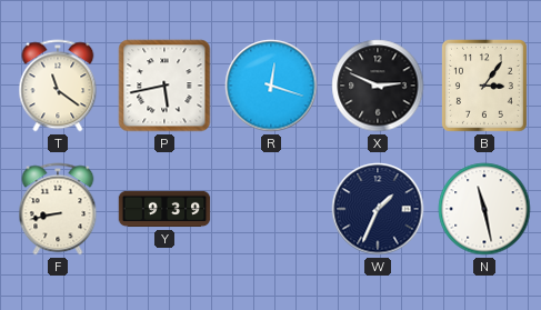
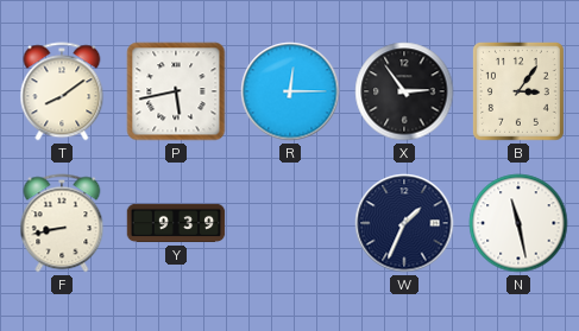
T: 11:21 -> 8:09 (62, 91)
R: 12:18 -> 12:15 (290, 91)
X: 2:49 -> 2:54 (404, 91)
